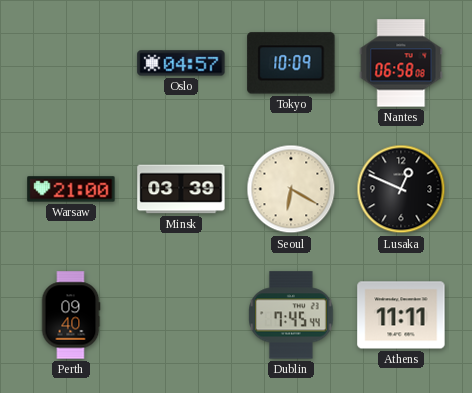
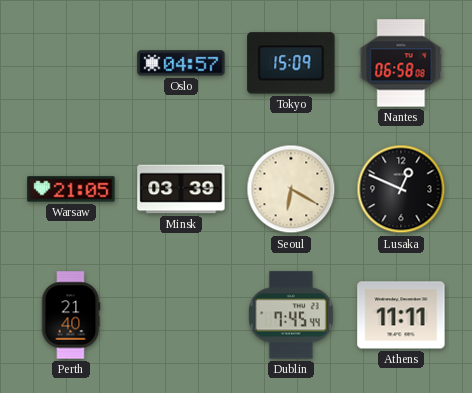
Tokyo: 10:09 -> 15:09 (291, 63)
Warsaw: 21:00 -> 21:05 (71, 189)
Perth: 09:40 -> 21:40 (71, 315)
